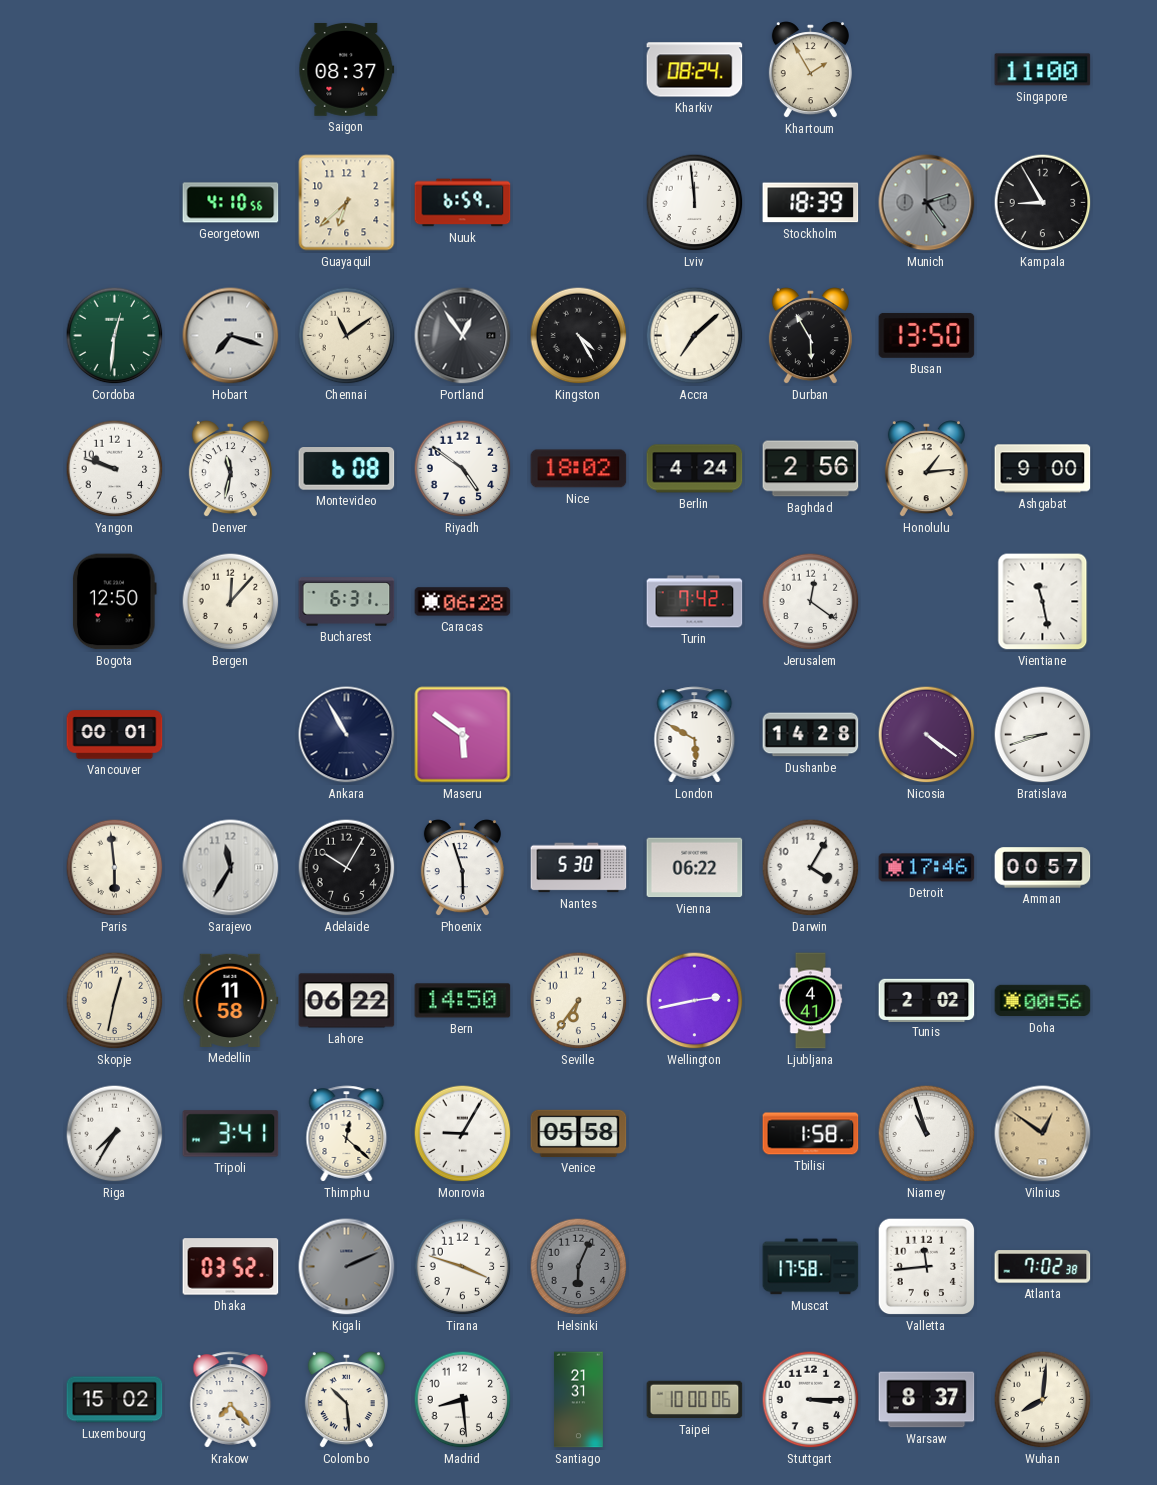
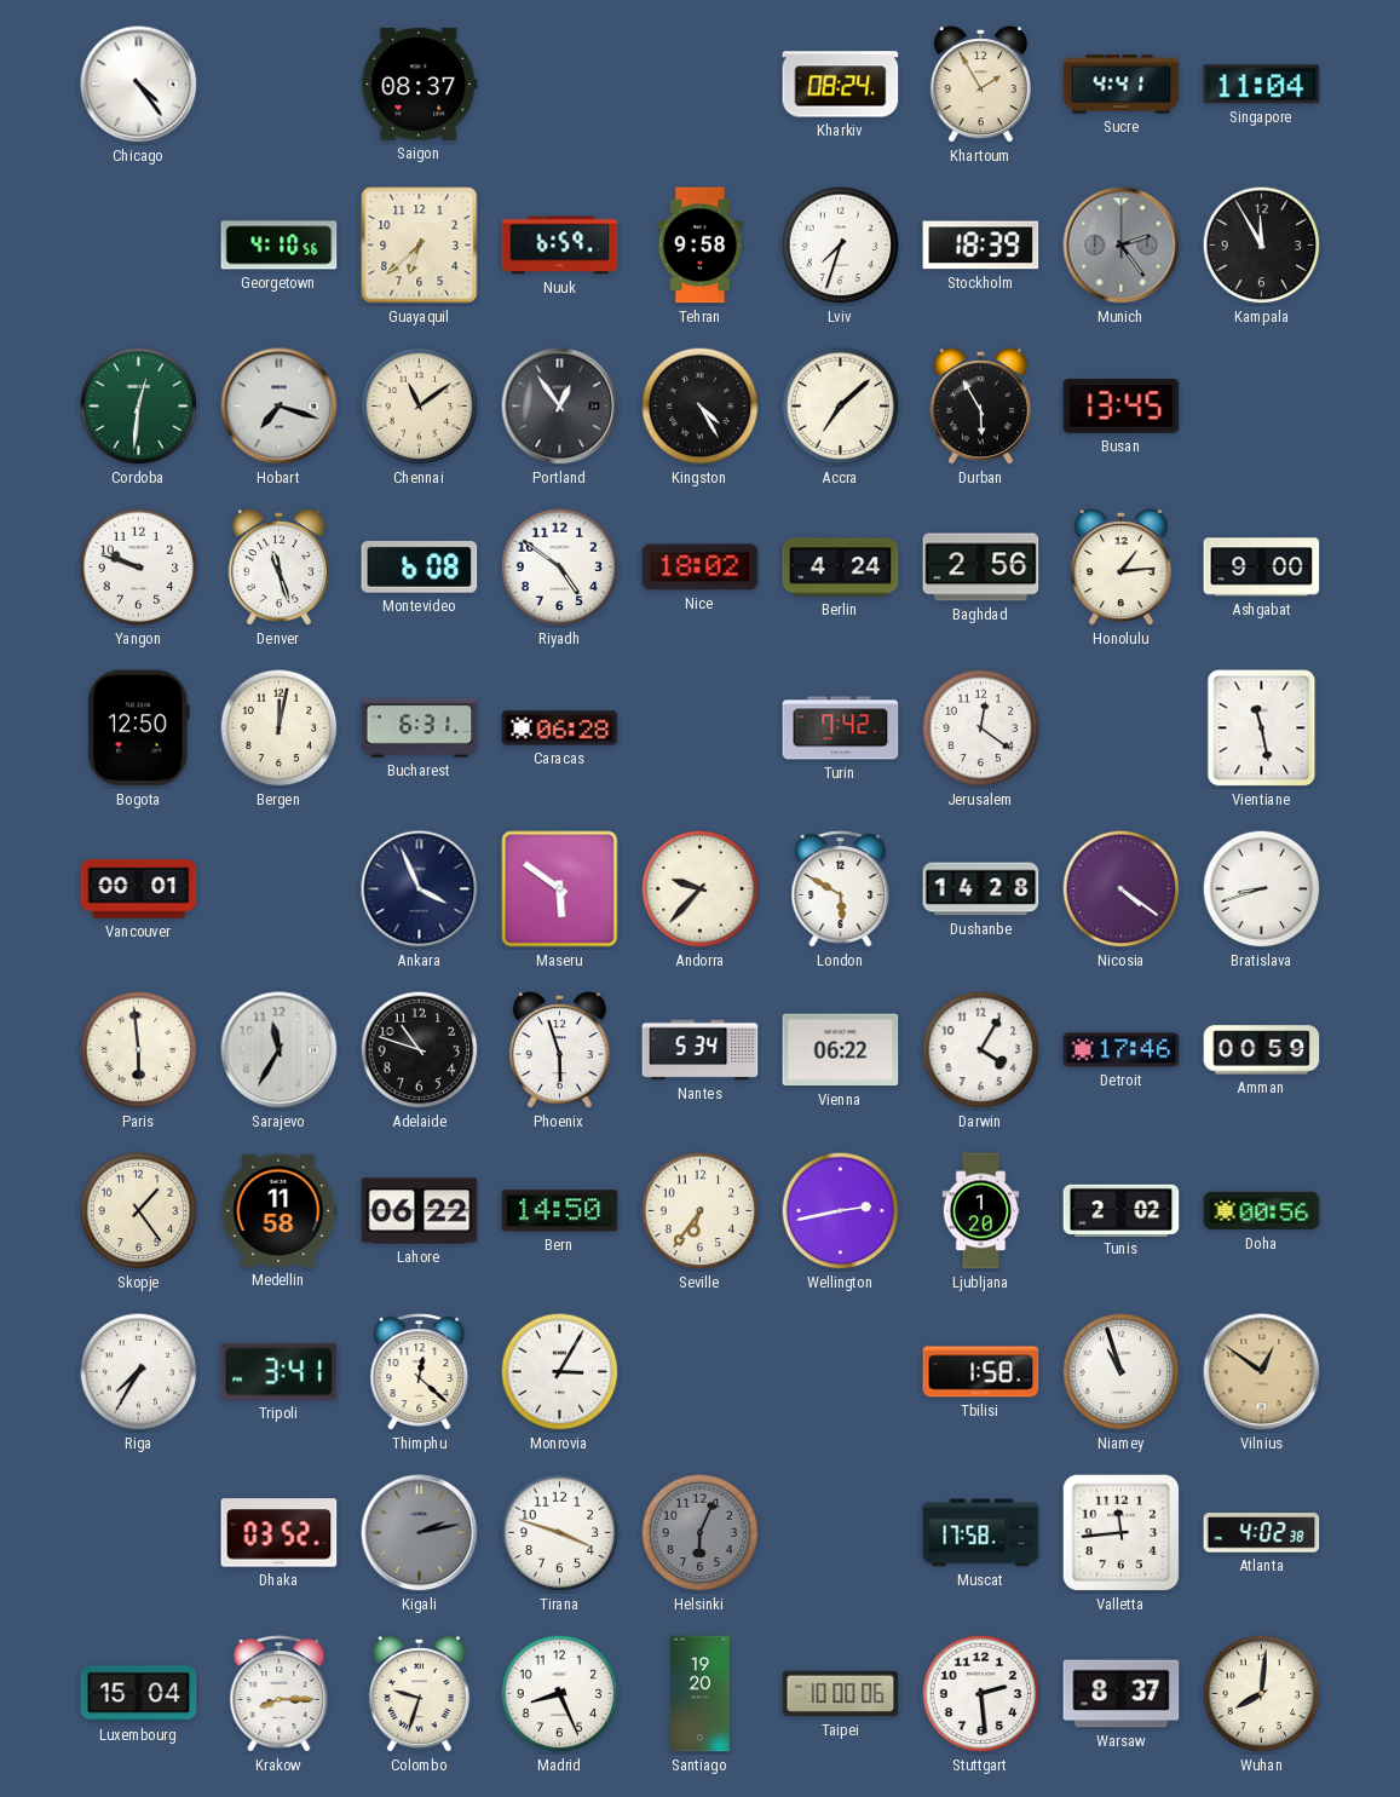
Chicago: none -> 4:24 (139, 85)
Sucre: none -> 4:41 (1122, 85)
Singapore: 11:00 -> 11:04 (1262, 85)
Tehran: none -> 9:58 (701, 246)
Lviv: 11:59 -> 7:33 (841, 246)
Kampala: 8:55 -> 11:55 (1262, 246)
Busan: 13:50 -> 13:45 (1122, 407)
Denver: 11:32 -> 11:27 (278, 568)
Bergen: 12:07 -> 12:02 (280, 728)
Ankara: 10:55 -> 3:56 (420, 889)
Andorra: none -> 9:37 (701, 889)
Adelaide: 10:05 -> 10:48 (420, 1050)
Nantes: 5:30 -> 5:34 (701, 1050)
Amman: 00:57 -> 00:59 (1262, 1050)
Skopje: 12:32 -> 1:24 (139, 1211)
Ljubljana: 4:41 -> 1:20 (981, 1211)
Monrovia: 9:05 -> 3:05 (560, 1372)
Venice: 05:58 -> none (579, 1133)
Kigali: 2:11 -> 2:13 (420, 1533)
Atlanta: 7:02 -> 4:02 (1262, 1533)
Luxembourg: 15:02 -> 15:04 (139, 1694)
Krakow: 7:23 -> 8:15 (280, 1694)
Colombo: 10:29 -> 9:33 (419, 1694)
Madrid: 8:29 -> 8:26 (560, 1694)
Santiago: 21:31 -> 19:20 (699, 1694)
Stuttgart: 3:15 -> 2:29 (981, 1694)
